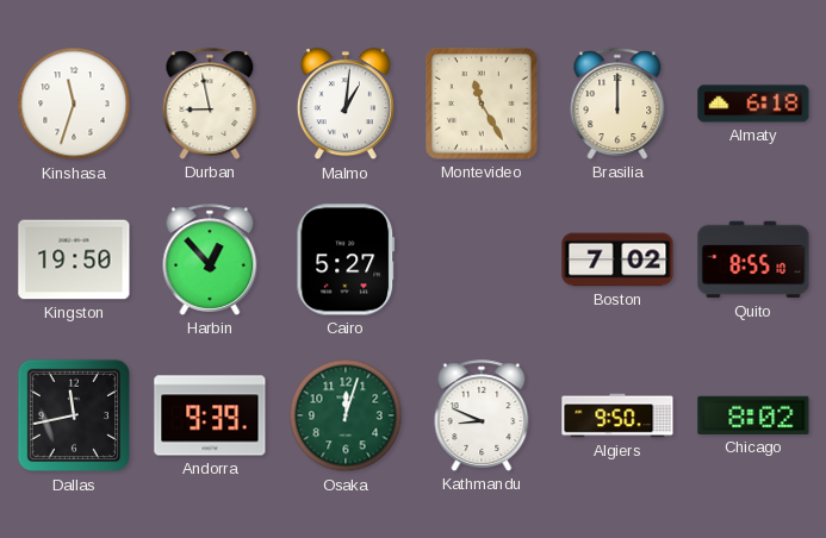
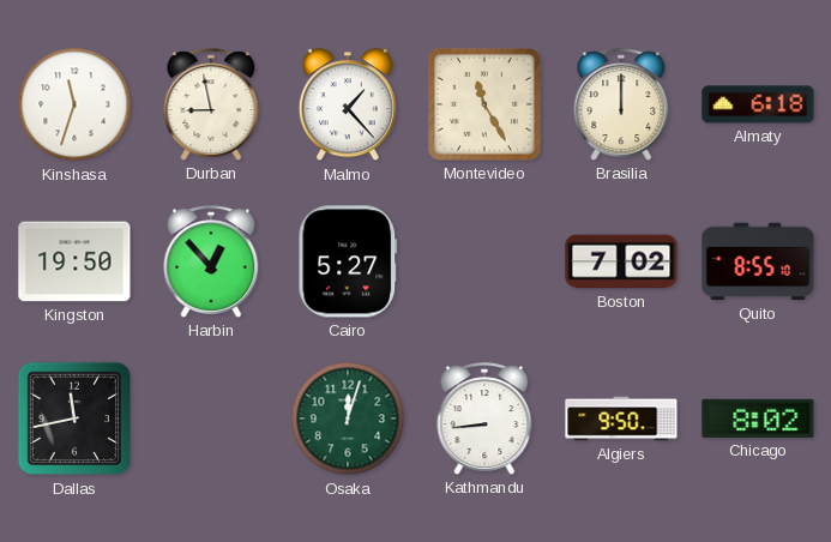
Malmo: 1:01 -> 1:23 (348, 106)
Andorra: 9:39 -> none (210, 415)
Kathmandu: 8:49 -> 8:44 (484, 418)
